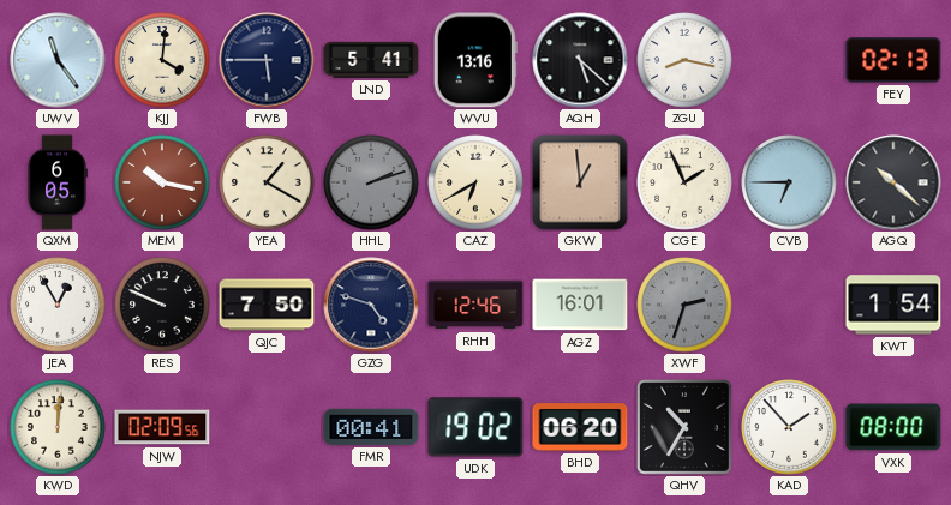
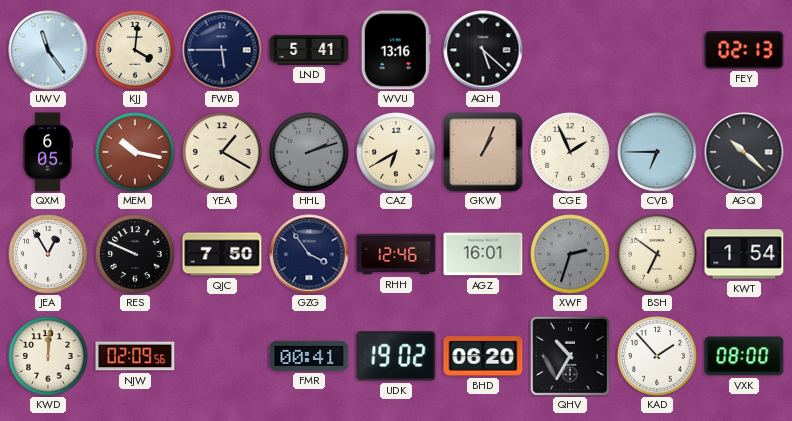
ZGU: 8:17 -> none (684, 60)
GKW: 12:59 -> 1:04 (483, 152)
GZG: 4:48 -> 3:54 (309, 254)
BSH: none -> 6:51 (657, 254)
